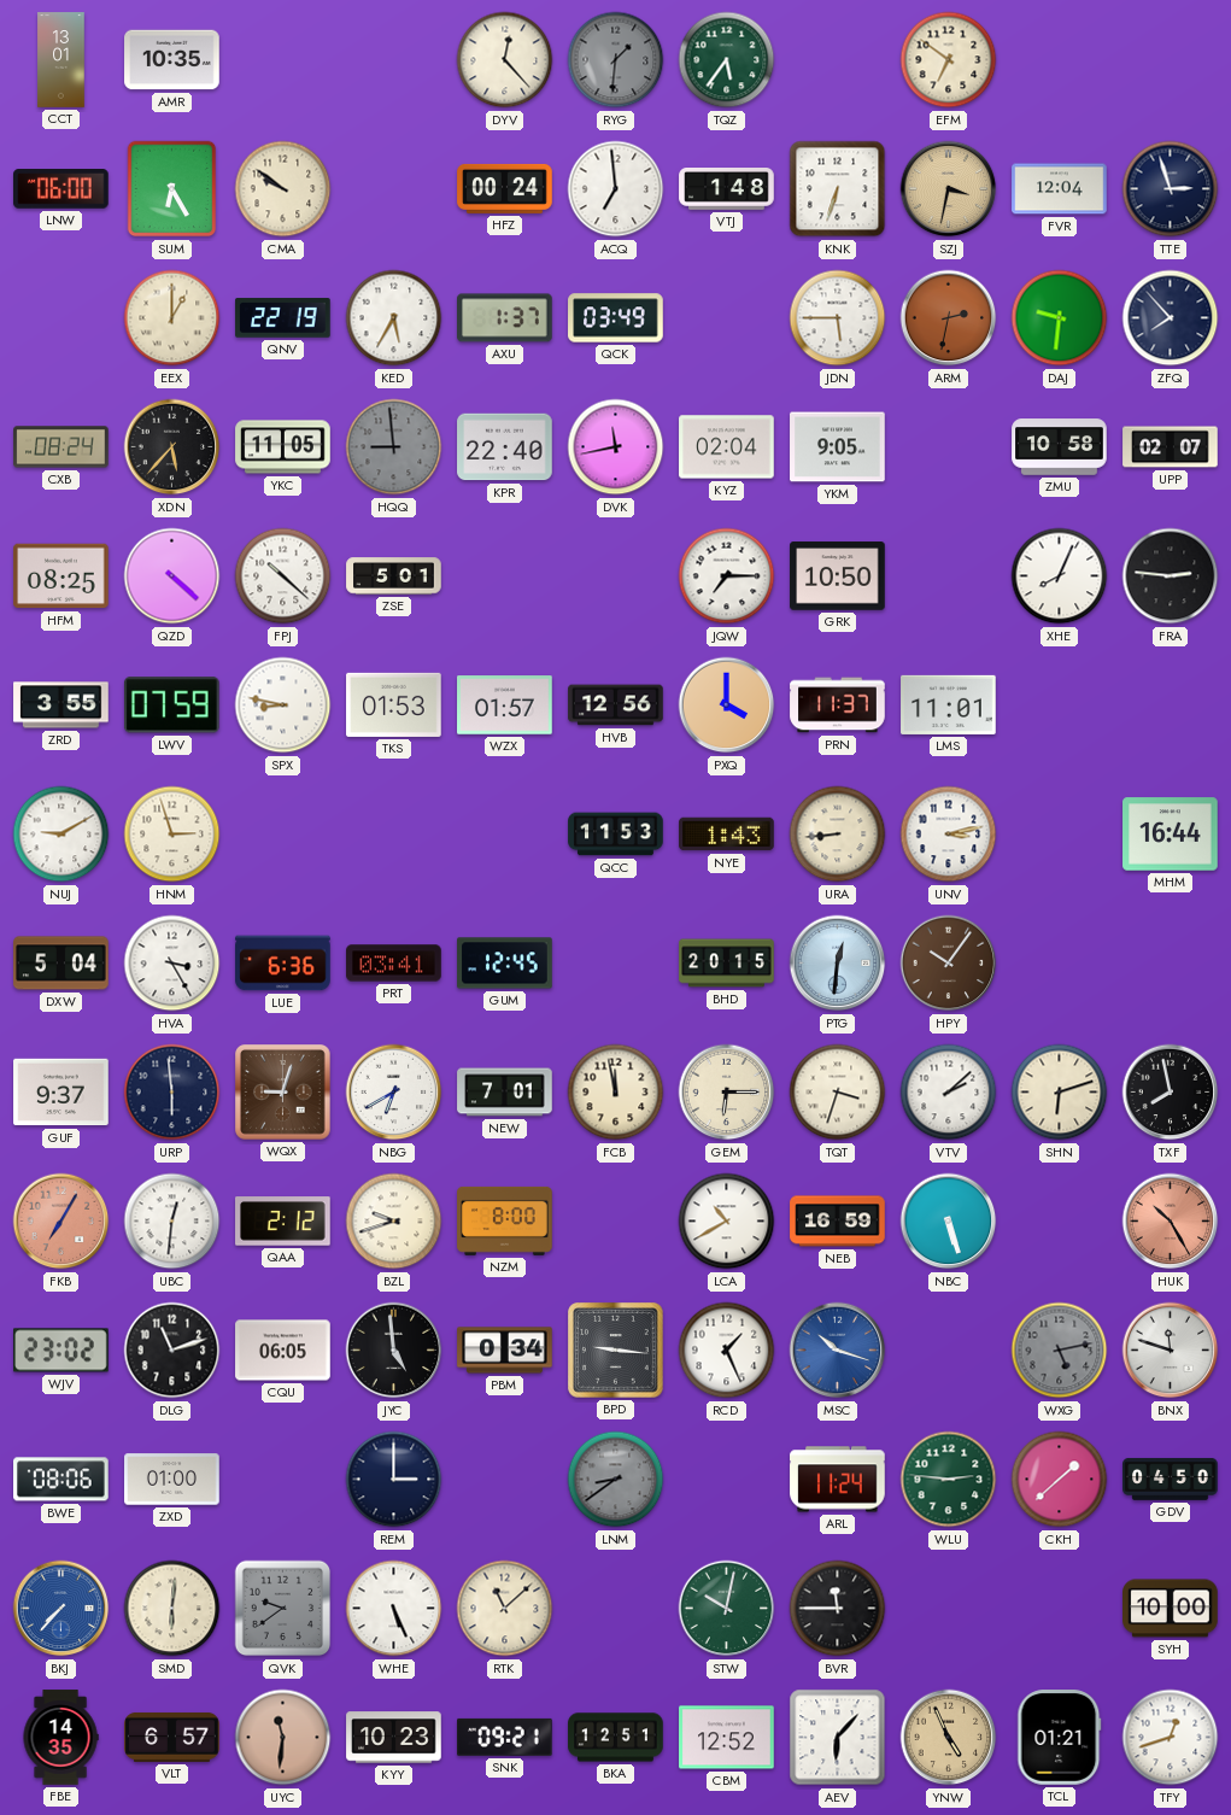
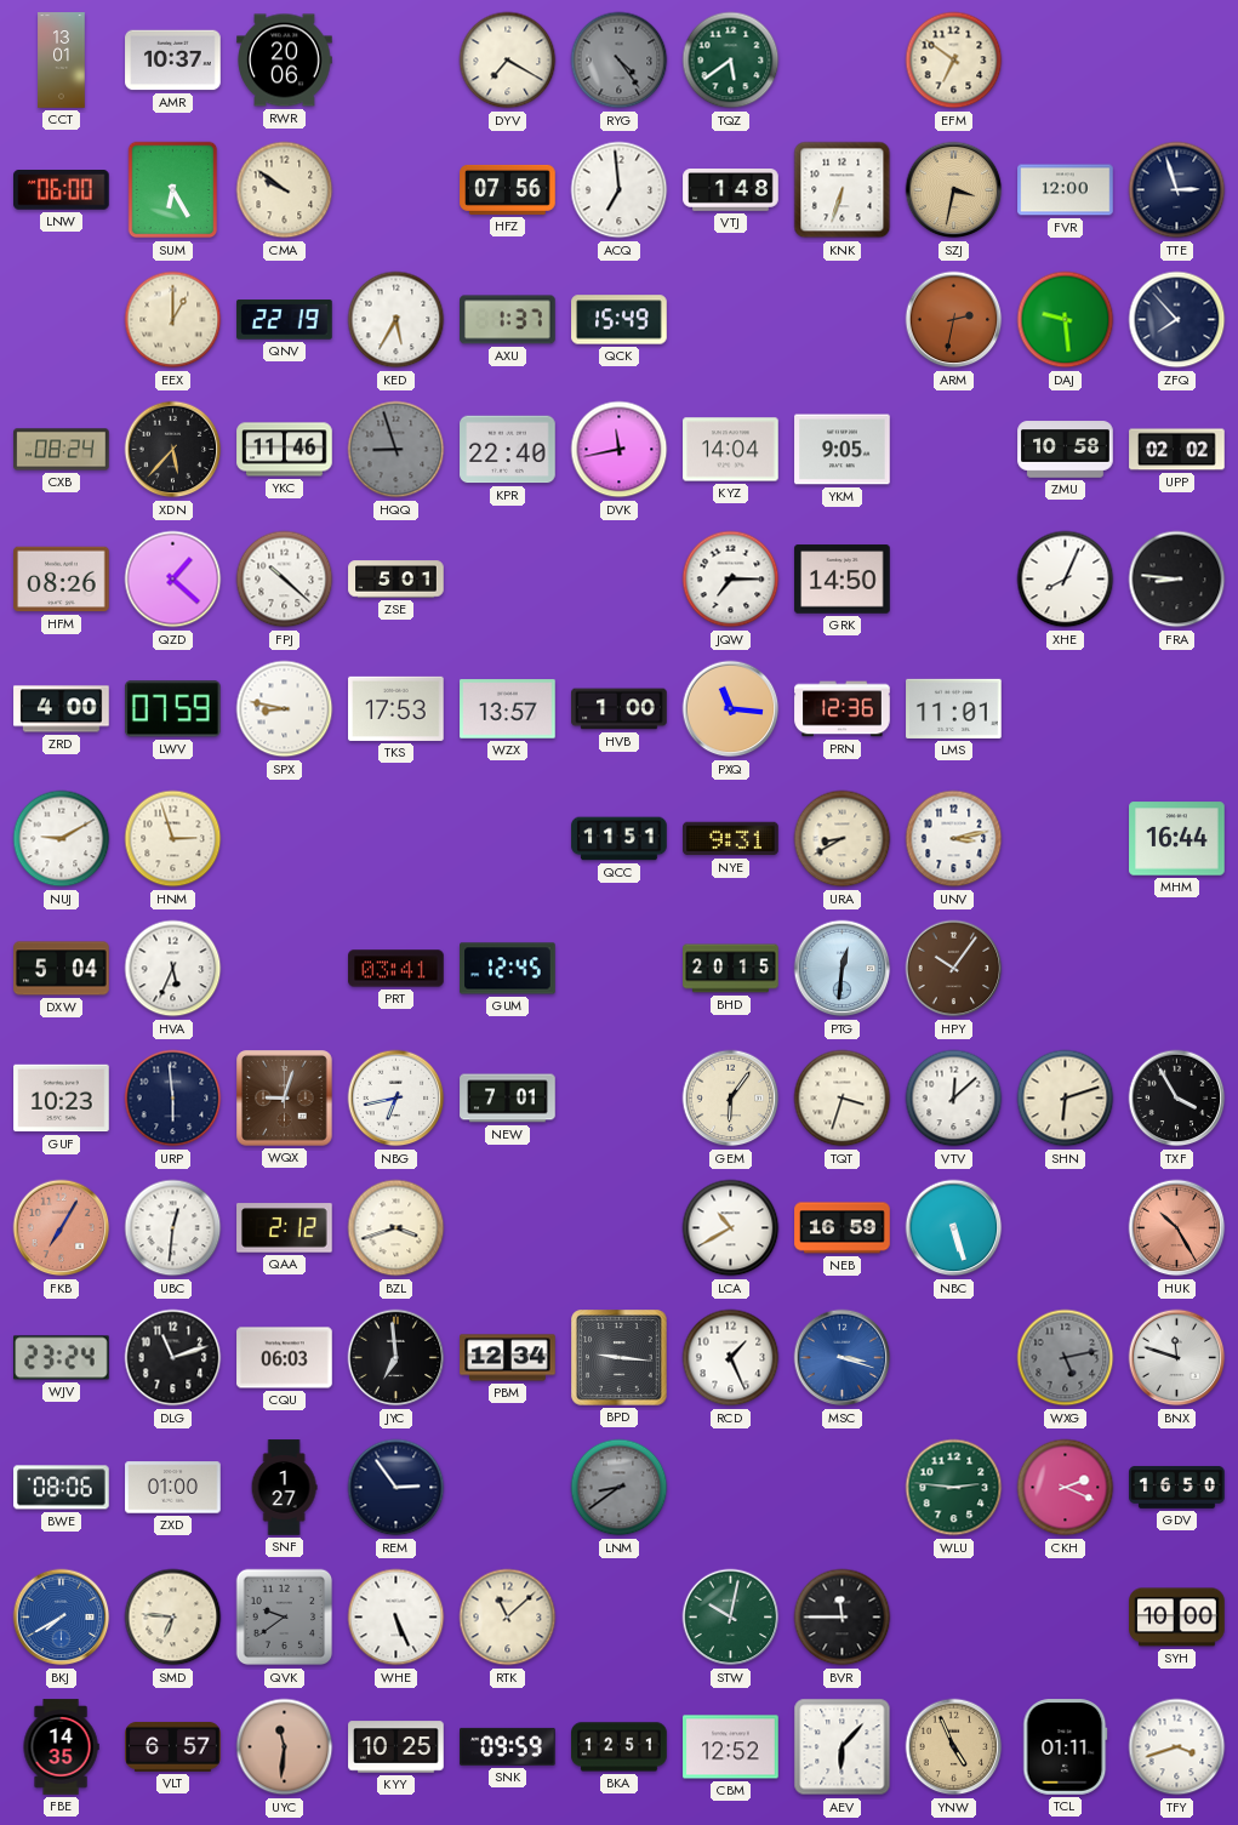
AMR: 10:35 -> 10:37 (173, 61)
RWR: none -> 20:06 (285, 61)
DYV: 12:23 -> 7:20 (508, 61)
RYG: 1:31 -> 4:24 (620, 61)
TQZ: 5:36 -> 5:39 (731, 61)
HFZ: 00:24 -> 07:56 (508, 189)
FVR: 12:04 -> 12:00 (1066, 190)
QCK: 03:49 -> 15:49 (620, 320)
JDN: 5:45 -> none (838, 318)
DAJ: 9:31 -> 9:29 (1066, 320)
YKC: 11:05 -> 11:46 (285, 450)
HQQ: 8:59 -> 8:57 (396, 450)
KYZ: 02:04 -> 14:04 (731, 450)
UPP: 02:07 -> 02:02 (1177, 450)
HFM: 08:25 -> 08:26 (62, 580)
QZD: 4:22 -> 1:22 (173, 580)
GRK: 10:50 -> 14:50 (843, 580)
FRA: 2:46 -> 8:46 (1177, 580)
ZRD: 3:55 -> 4:00 (62, 709)
TKS: 01:53 -> 17:53 (396, 708)
WZX: 01:57 -> 13:57 (508, 709)
HVB: 12:56 -> 1:00 (620, 709)
PXQ: 4:00 -> 11:16 (731, 709)
PRN: 11:37 -> 12:36 (843, 709)
QCC: 11:53 -> 11:51 (620, 839)
NYE: 1:43 -> 9:31 (731, 839)
URA: 8:44 -> 8:40 (843, 839)
HVA: 3:25 -> 5:34 (173, 969)
LUE: 6:36 -> none (283, 964)
GUF: 9:37 -> 10:23 (62, 1099)
NBG: 6:40 -> 6:43 (396, 1099)
FCB: 11:58 -> none (616, 1093)
GEM: 6:15 -> 6:06 (731, 1099)
VTV: 2:08 -> 12:08 (954, 1099)
TXF: 7:58 -> 3:55 (1177, 1099)
BZL: 9:42 -> 3:42 (396, 1228)
NZM: 8:00 -> none (505, 1220)
WJV: 23:02 -> 23:24 (62, 1358)
CQU: 06:05 -> 06:03 (285, 1358)
JYC: 4:59 -> 6:59 (396, 1358)
PBM: 0:34 -> 12:34 (508, 1358)
MSC: 10:18 -> 3:18 (843, 1358)
SNF: none -> 1:27 (284, 1488)
REM: 3:00 -> 2:54 (396, 1488)
ARL: 11:24 -> none (838, 1480)
CKH: 1:38 -> 2:19 (1066, 1488)
GDV: 04:50 -> 16:50 (1177, 1487)
BKJ: 7:37 -> 7:40 (62, 1618)
SMD: 6:01 -> 6:46 (173, 1618)
KYY: 10:23 -> 10:25 (396, 1747)
SNK: 09:21 -> 09:59 (508, 1746)
TCL: 01:21 -> 01:11 (1066, 1747)
TFY: 12:42 -> 3:42 (1177, 1747)
